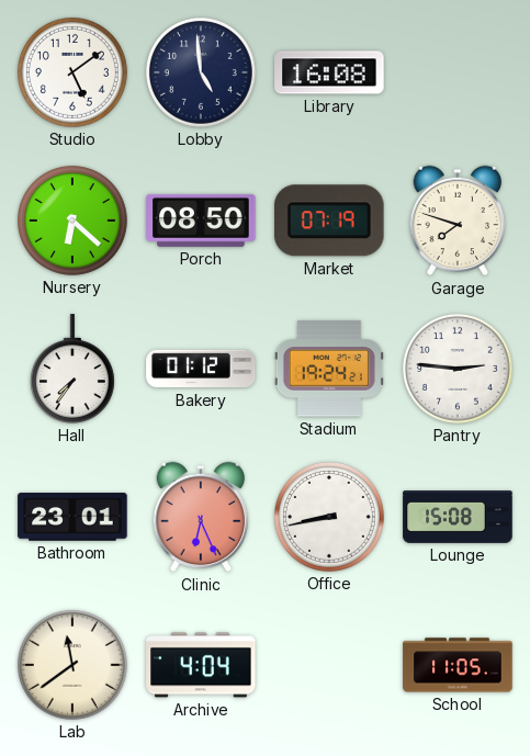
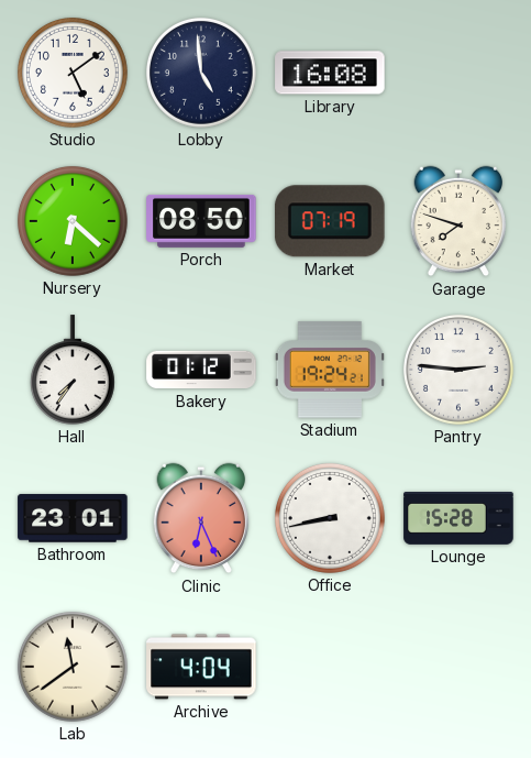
Lounge: 15:08 -> 15:28 (458, 519)
School: 11:05 -> none (458, 665)
